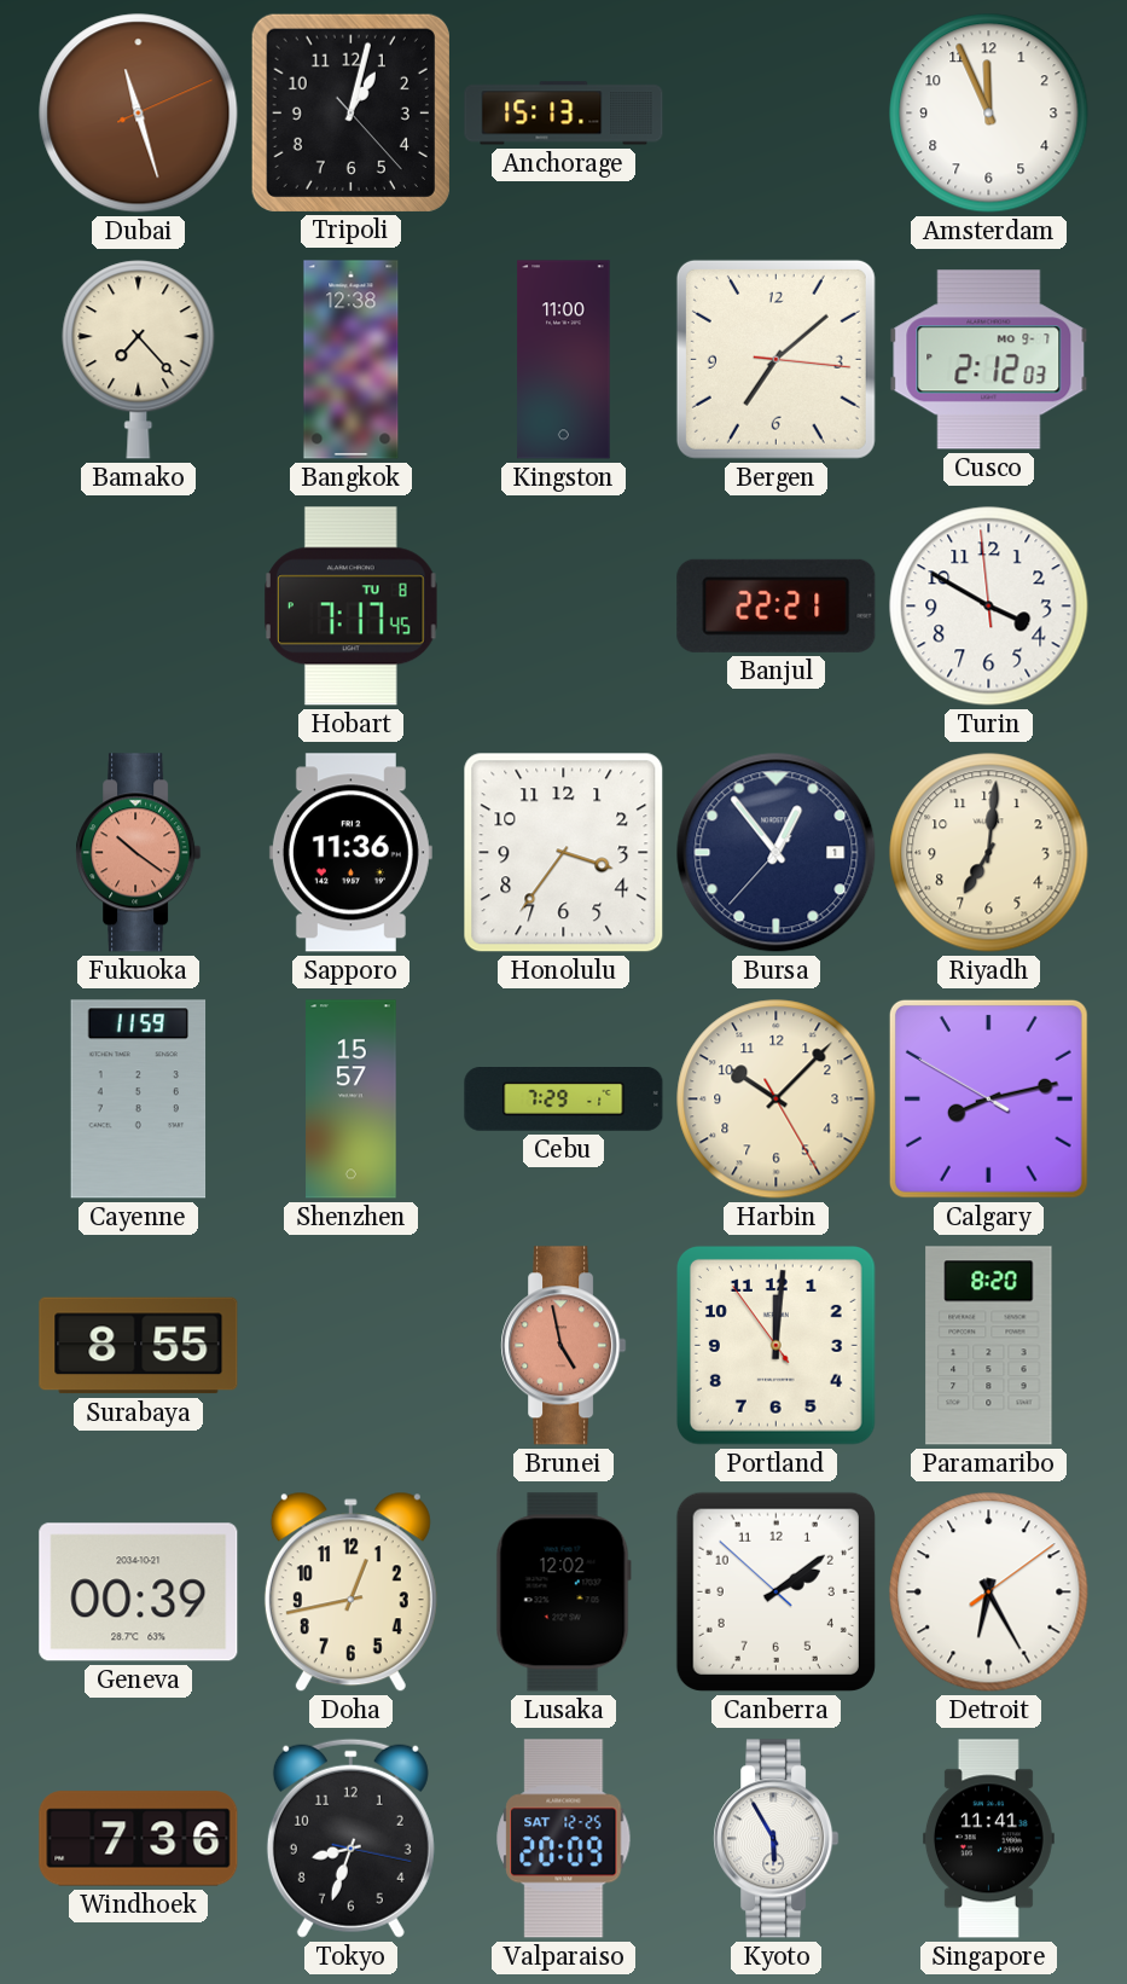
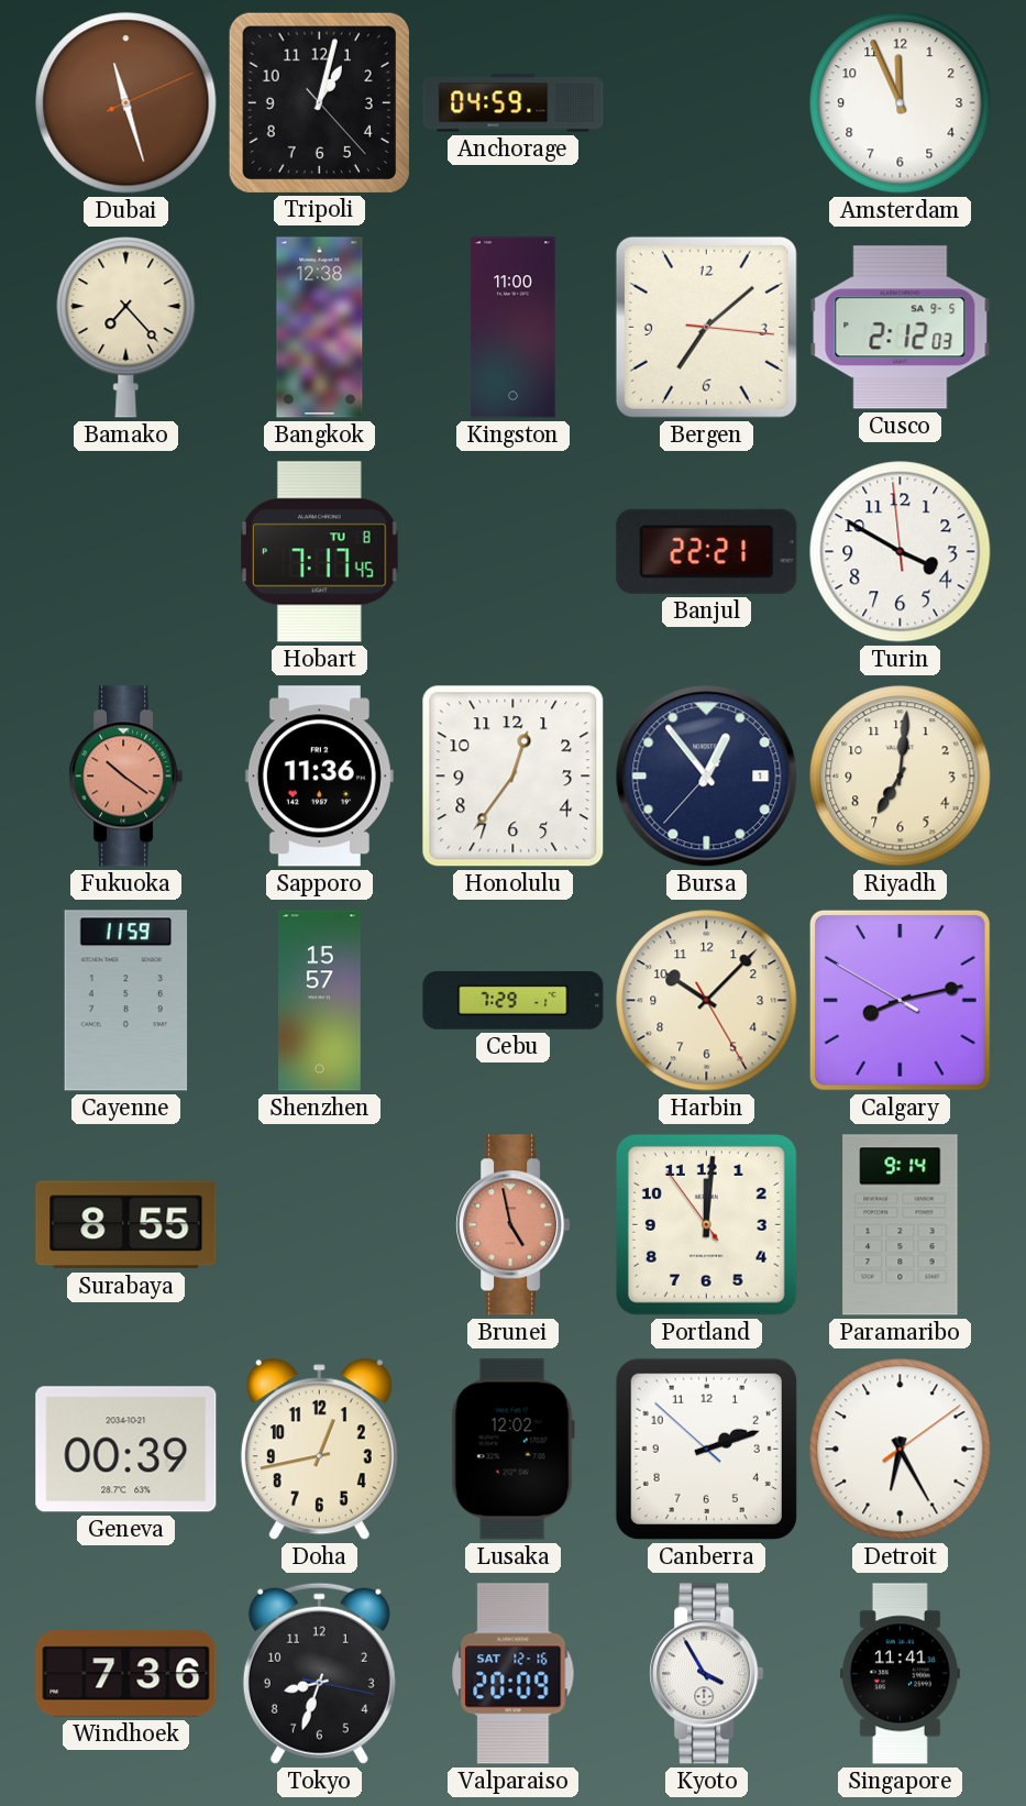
Anchorage: 15:13 -> 04:59 (514, 103)
Cusco date: MO 9-7 -> SA 9-5 (901, 328)
Honolulu: 3:36 -> 12:36 (514, 777)
Paramaribo: 8:20 -> 9:14 (901, 1225)
Canberra: 2:08 -> 2:11 (706, 1449)
Valparaiso date: SAT 12-25 -> SAT 12-16 (514, 1674)
Kyoto: 5:55 -> 3:55 (707, 1674)
